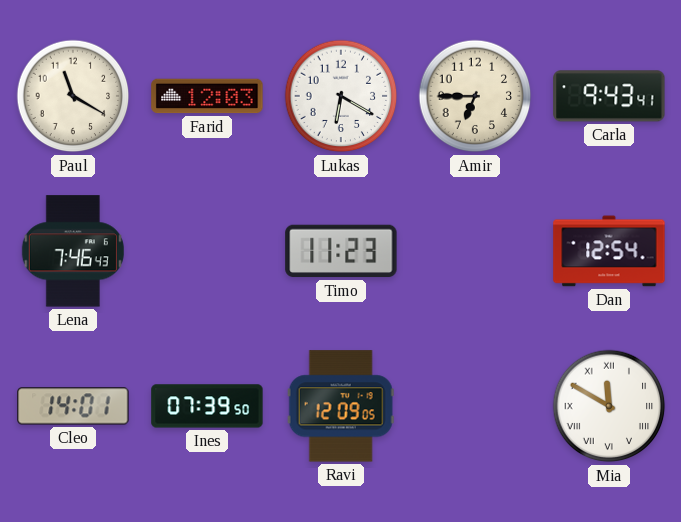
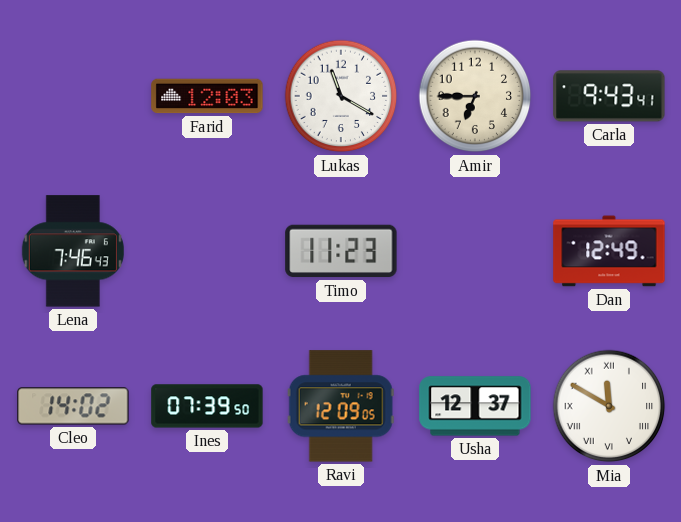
Paul: 11:20 -> none (73, 96)
Lukas: 6:20 -> 11:20 (341, 96)
Dan: 12:54 -> 12:49 (609, 251)
Cleo: 14:01 -> 14:02 (73, 406)
Usha: none -> 12:37 (475, 406)
